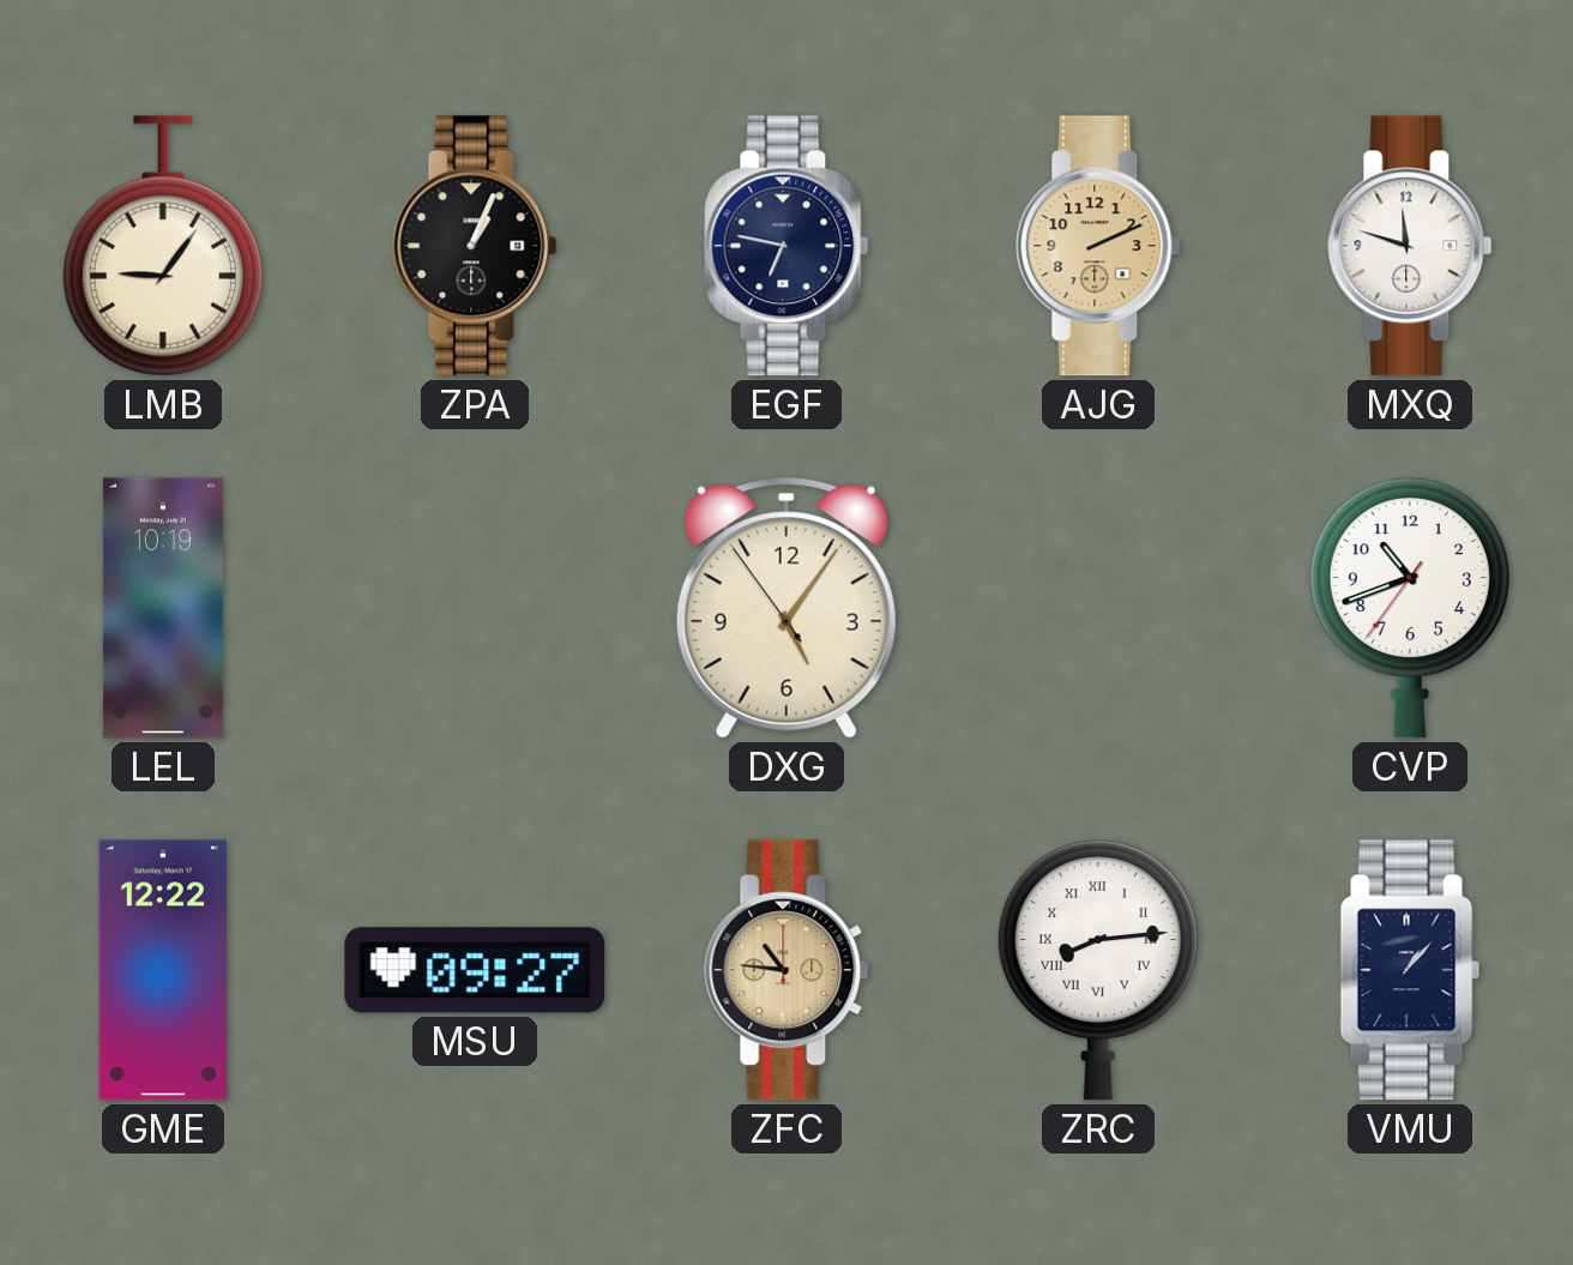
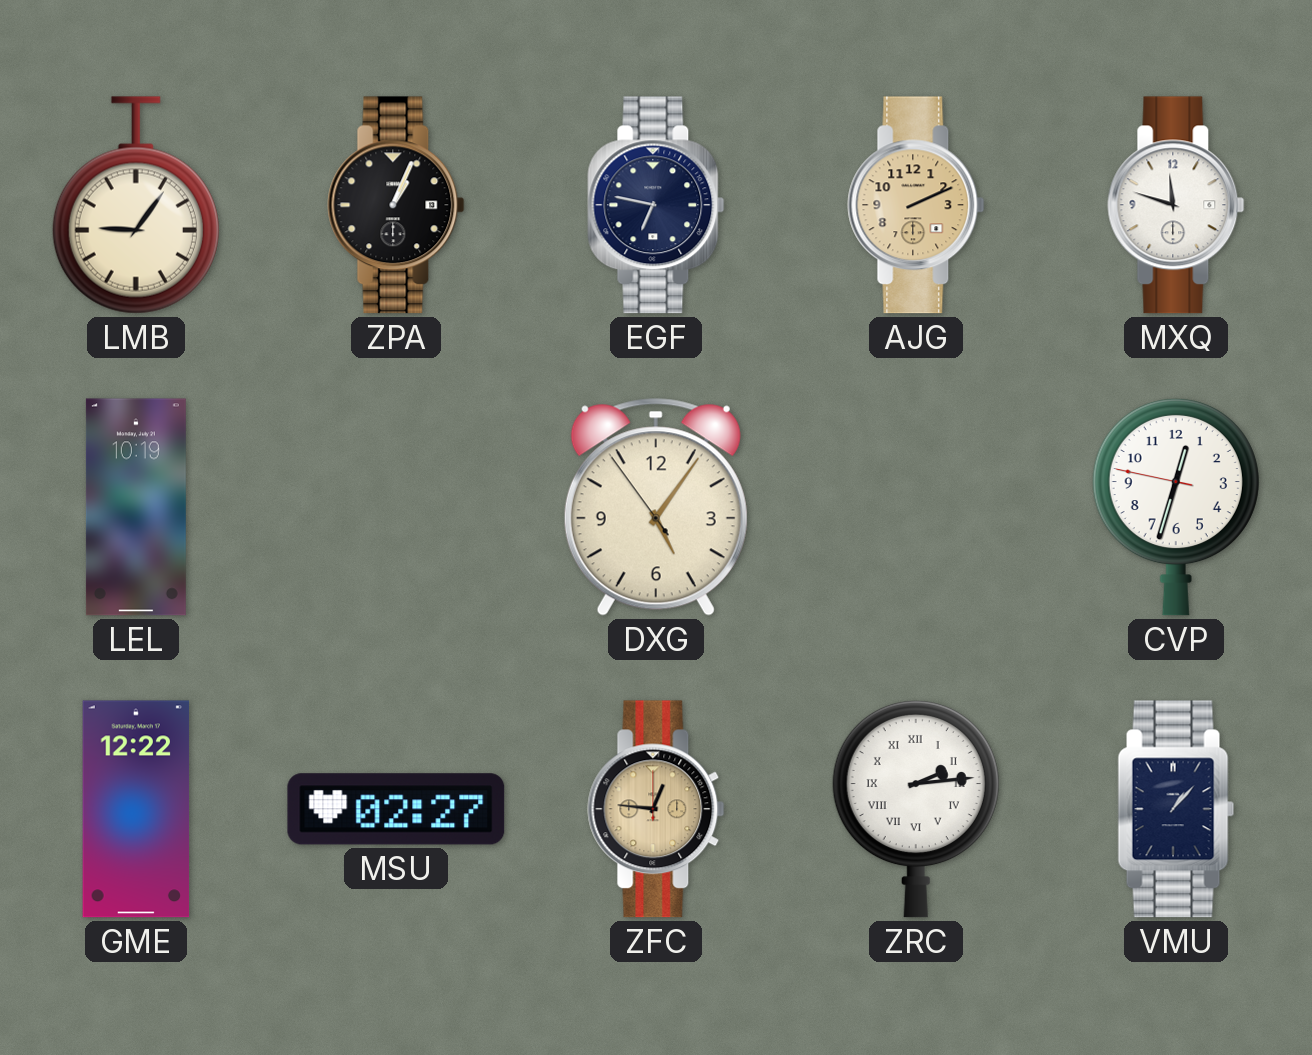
CVP: 10:41 -> 12:32 (1176, 507)
MSU: 09:27 -> 02:27 (396, 809)
ZFC: 10:46 -> 12:46 (656, 809)
ZRC: 8:14 -> 2:14 (916, 809)
